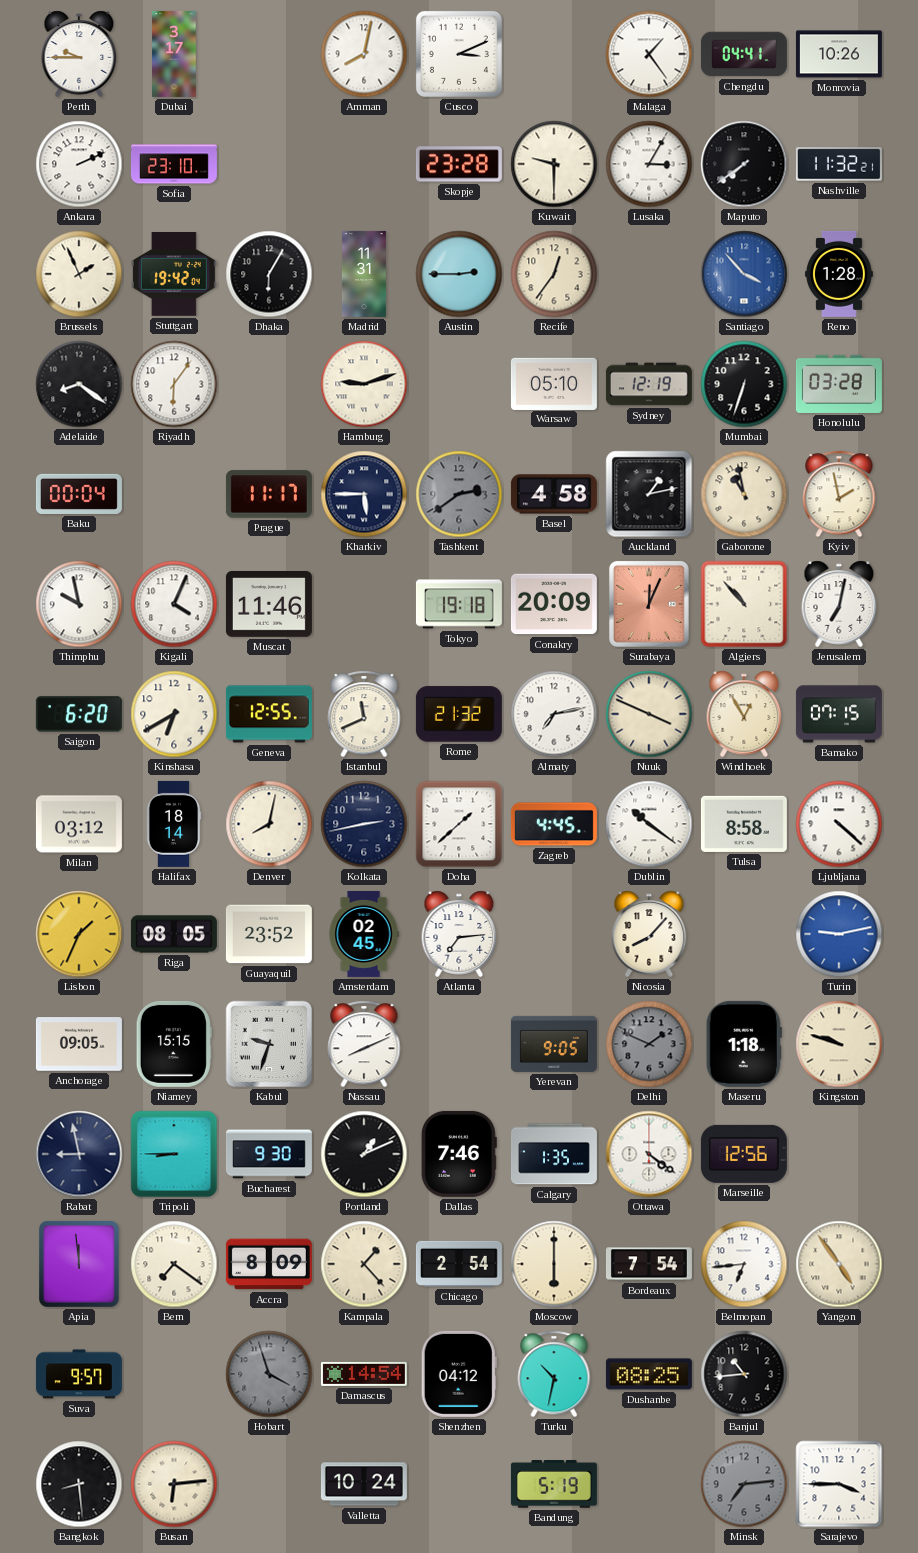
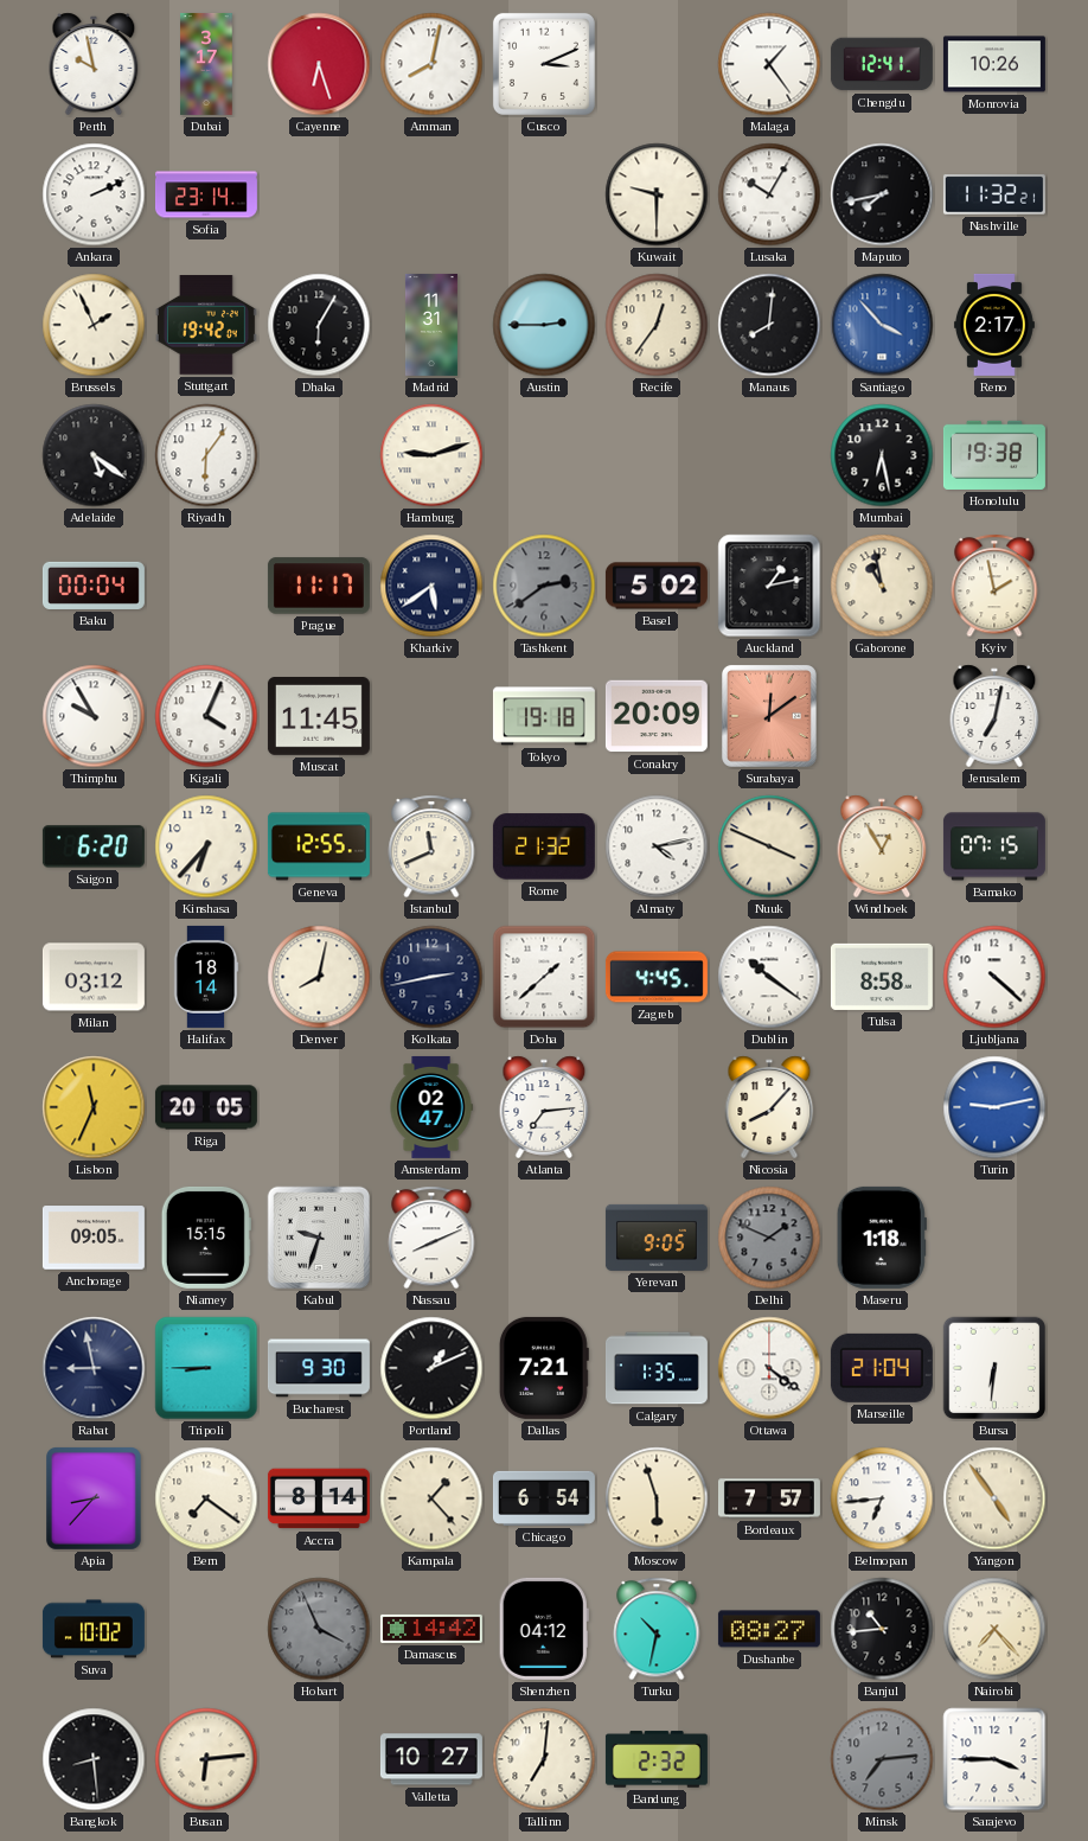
Perth: 9:45 -> 9:58 (94, 64)
Cayenne: none -> 6:27 (319, 64)
Chengdu: 04:41 -> 12:41 (882, 64)
Sofia: 23:10 -> 23:14 (206, 194)
Skopje: 23:28 -> none (459, 164)
Lusaka: 3:05 -> 10:05 (769, 194)
Maputo: 7:39 -> 7:43 (882, 194)
Manaus: none -> 8:01 (769, 325)
Reno: 1:28 -> 2:17 (994, 325)
Adelaide: 8:21 -> 5:21 (94, 455)
Warsaw: 05:10 -> none (554, 383)
Sydney: 12:19 -> none (649, 384)
Mumbai: 6:33 -> 6:28 (882, 455)
Honolulu: 03:28 -> 19:38 (994, 455)
Kharkiv: 5:45 -> 5:39 (431, 586)
Basel: 4:58 -> 5:02 (657, 586)
Thimphu: 9:58 -> 9:55 (94, 716)
Muscat: 11:46 -> 11:45 (319, 717)
Surabaya: 12:04 -> 12:09 (769, 716)
Algiers: 10:53 -> none (744, 604)
Kinshasa: 6:40 -> 6:37 (206, 846)
Almaty: 7:13 -> 4:13 (657, 846)
Lisbon: 1:34 -> 11:34 (94, 1107)
Riga: 08:05 -> 20:05 (206, 1107)
Guayaquil: 23:52 -> none (269, 934)
Amsterdam: 02:45 -> 02:47 (431, 1107)
Kingston: 9:48 -> none (839, 1044)
Dallas: 7:46 -> 7:21 (544, 1368)
Marseille: 12:56 -> 21:04 (882, 1368)
Bursa: none -> 6:31 (994, 1368)
Apia: 11:59 -> 8:37 (95, 1500)
Accra: 8:09 -> 8:14 (319, 1498)
Chicago: 2:54 -> 6:54 (544, 1498)
Moscow: 6:00 -> 5:57 (657, 1498)
Bordeaux: 7:54 -> 7:57 (769, 1498)
Suva: 9:57 -> 10:02 (94, 1629)
Hobart: 3:57 -> 3:56 (319, 1629)
Damascus: 14:54 -> 14:42 (431, 1629)
Dushanbe: 08:25 -> 08:27 (769, 1629)
Nairobi: none -> 7:23 (994, 1629)
Valletta: 10:24 -> 10:27 (431, 1759)
Tallinn: none -> 7:01 (544, 1759)
Bandung: 5:19 -> 2:32 (657, 1759)
